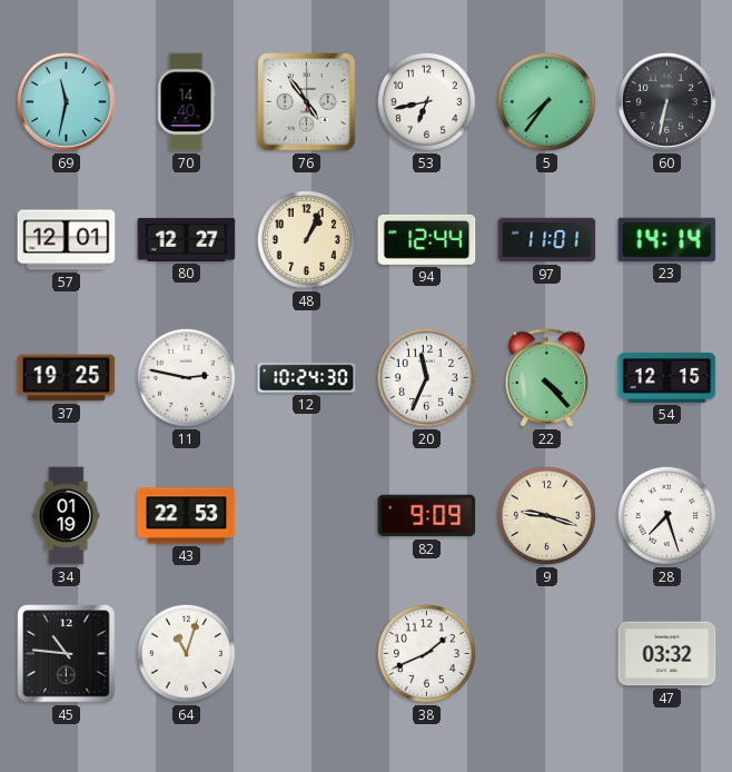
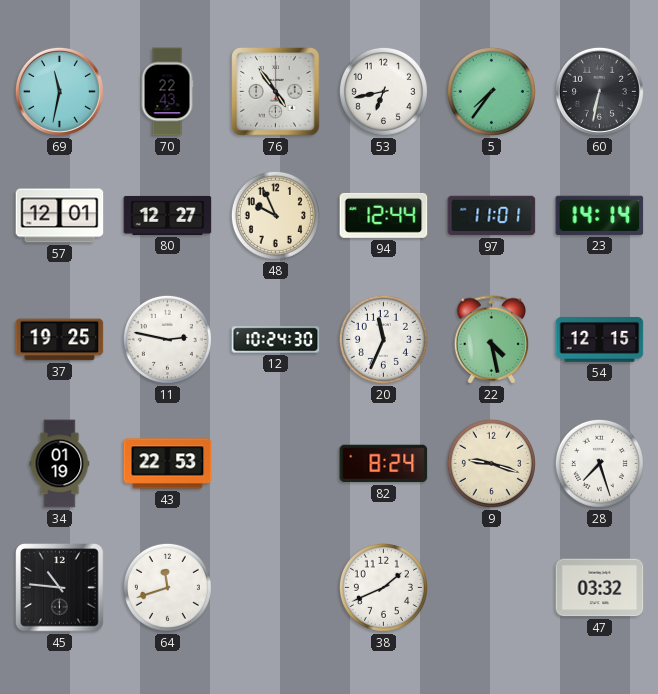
70: 14:40 -> 22:43 (167, 92)
48: 1:04 -> 9:56 (275, 215)
22: 4:23 -> 4:28 (492, 340)
82: 9:09 -> 8:24 (384, 464)
64: 11:03 -> 11:42 (167, 587)
